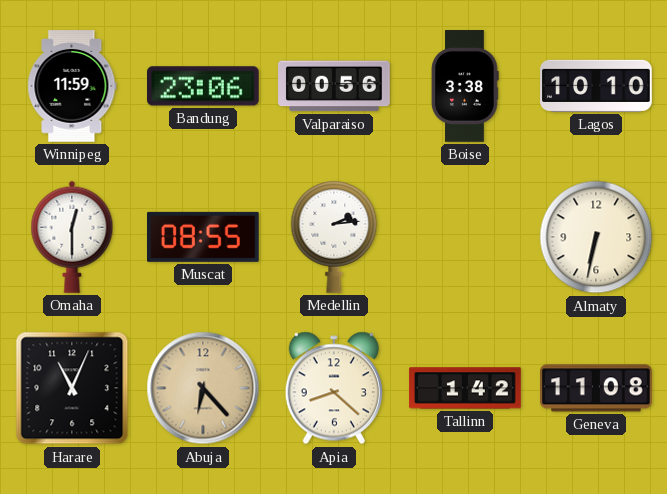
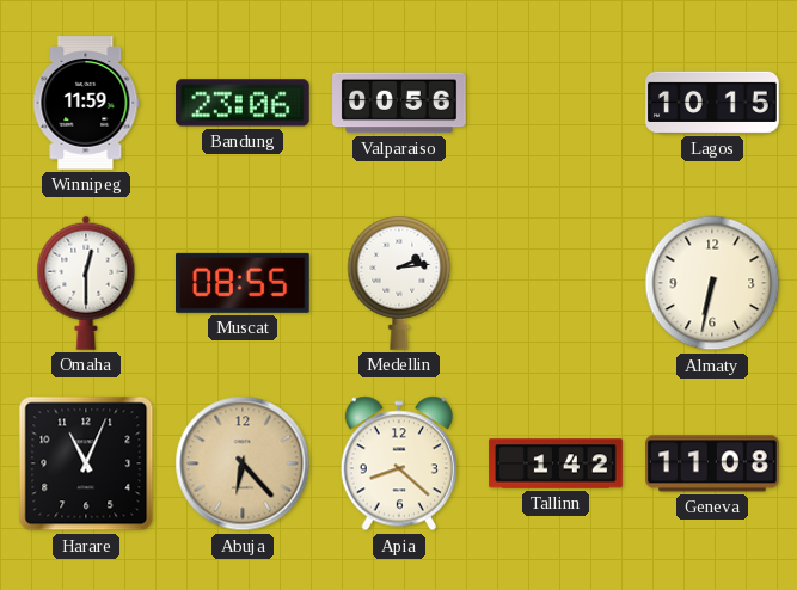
Boise: 3:38 -> none (465, 86)
Lagos: 10:10 -> 10:15 (712, 103)
